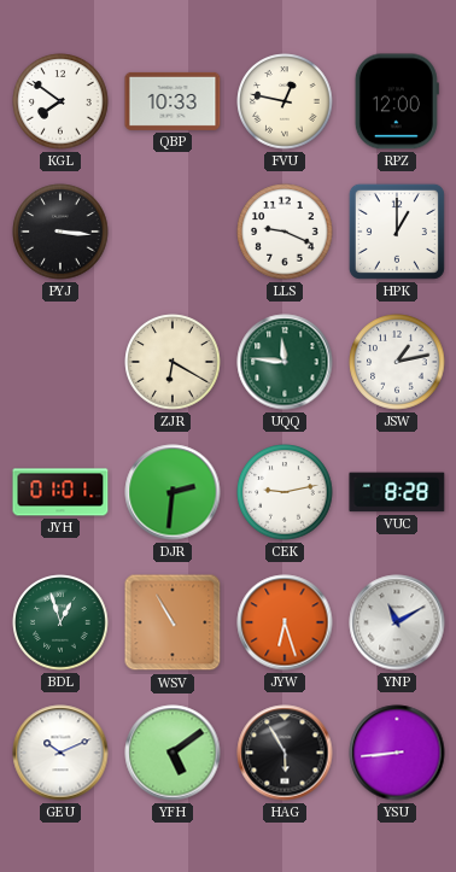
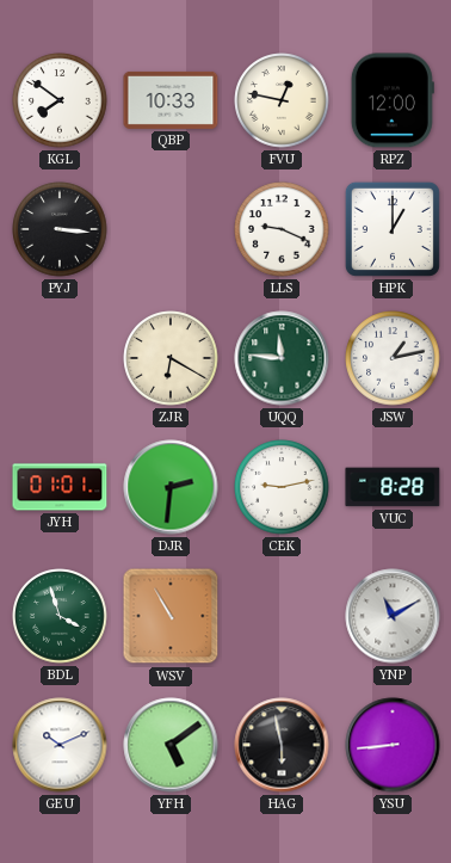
BDL: 12:57 -> 3:57 (60, 616)
JYW: 6:27 -> none (285, 622)
HAG: 5:55 -> 5:58 (282, 745)
